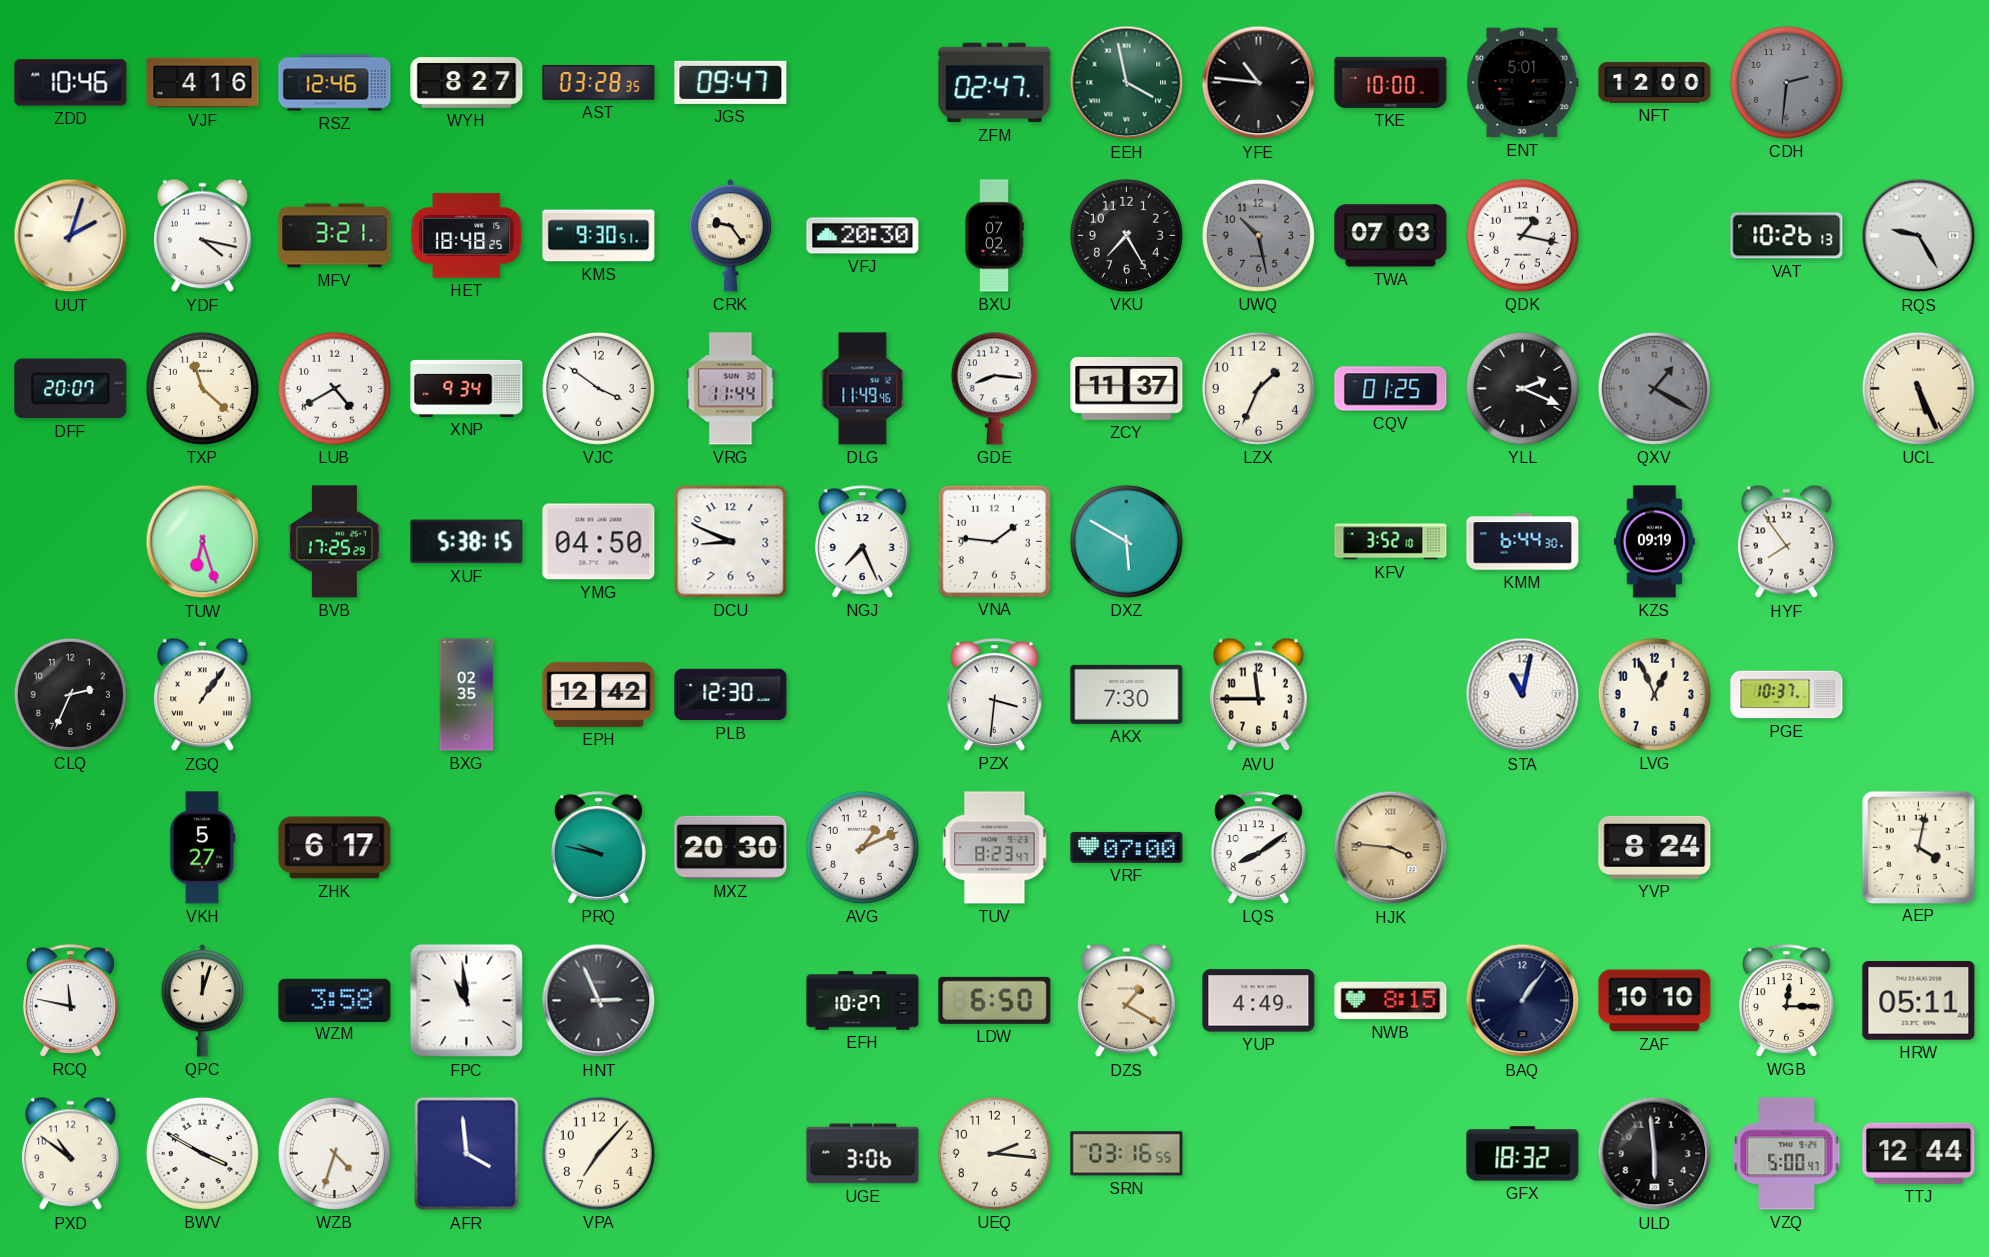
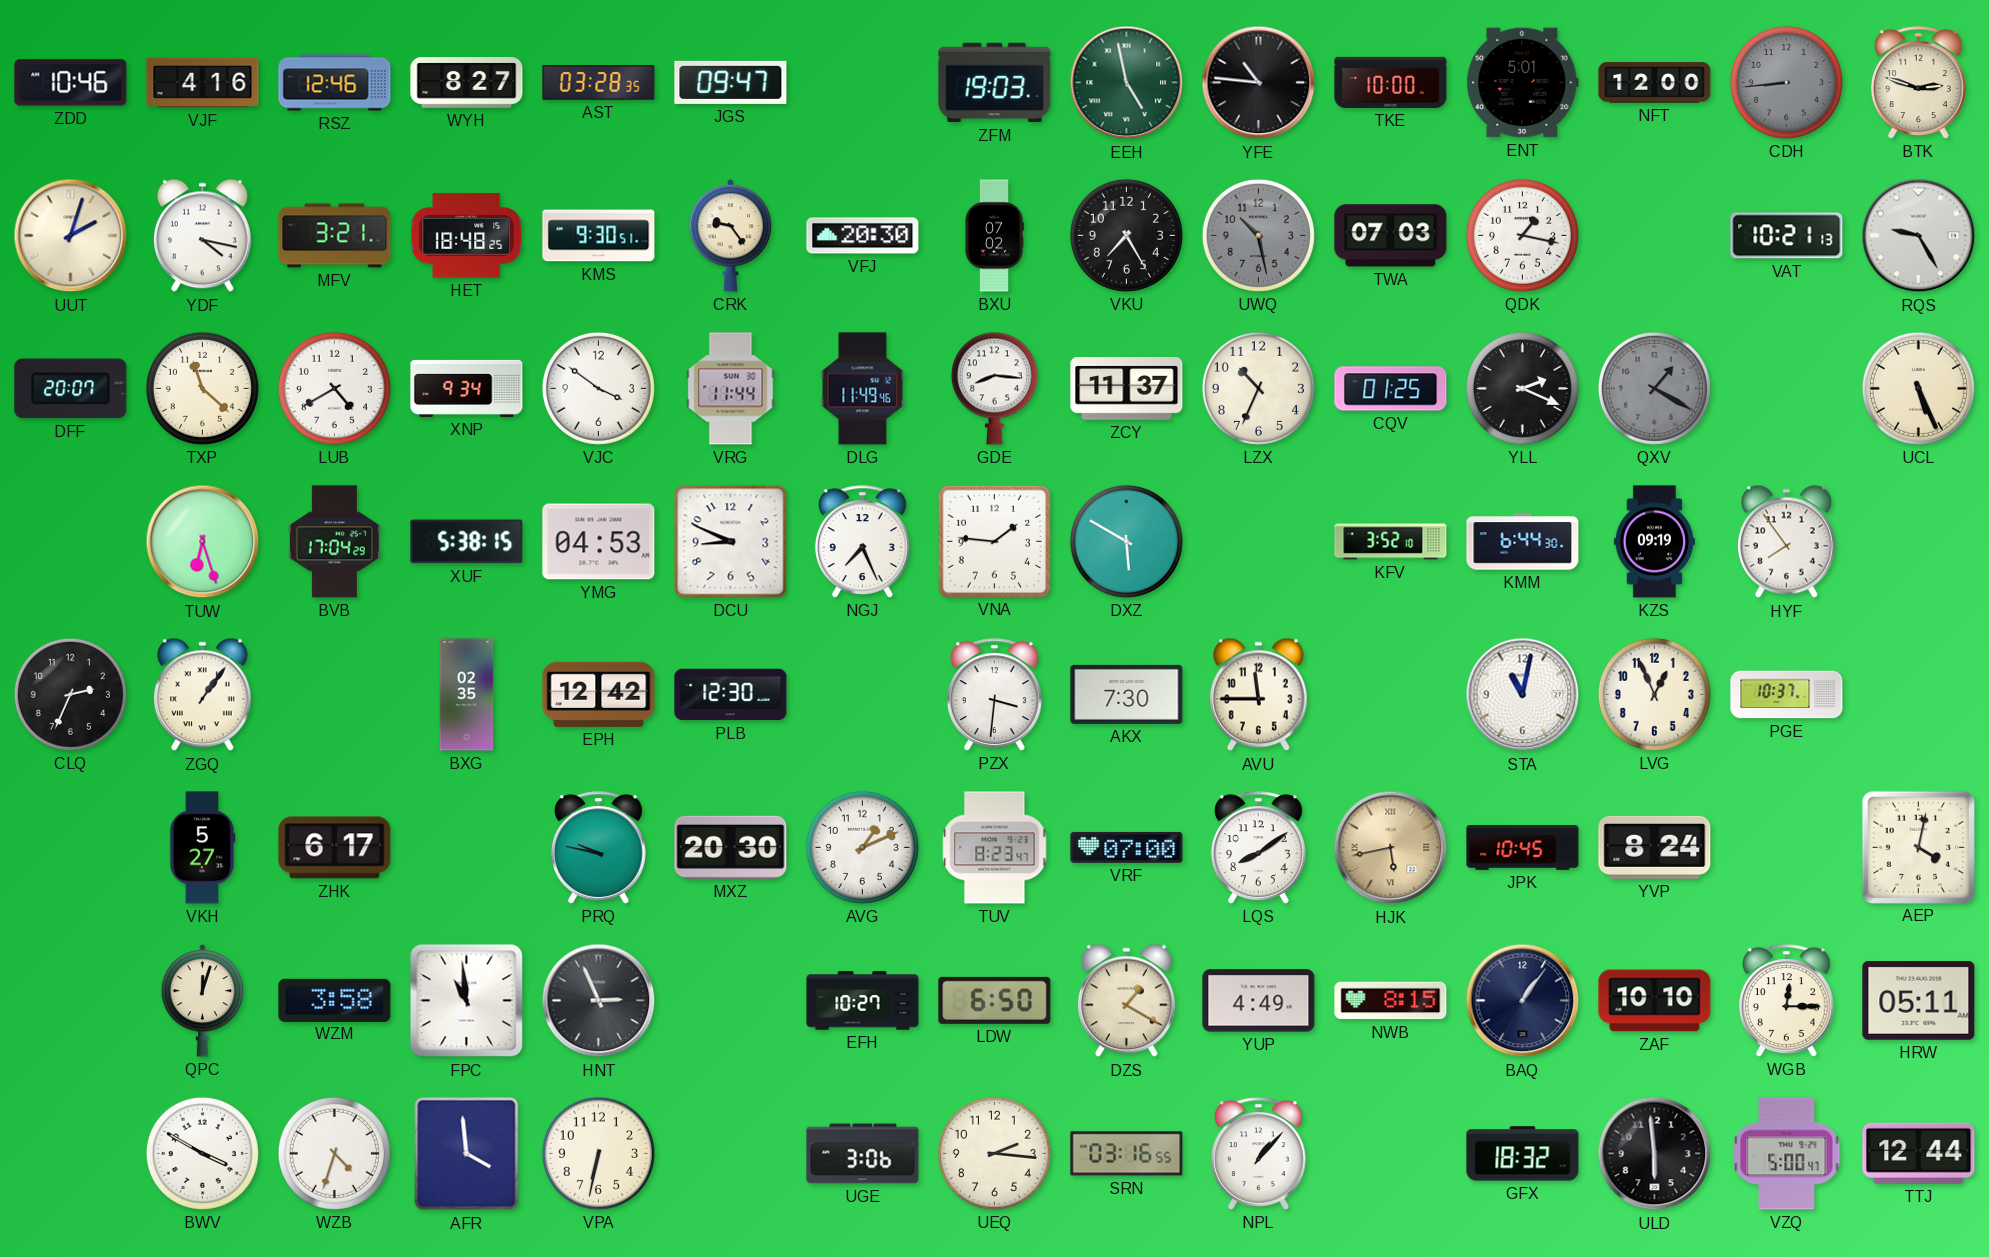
ZFM: 02:47 -> 19:03 (995, 83)
EEH: 3:58 -> 4:58 (1127, 83)
CDH: 2:31 -> 8:44 (1786, 82)
BTK: none -> 2:48 (1918, 83)
VAT: 10:26 -> 10:21 (1787, 236)
LZX: 1:34 -> 10:34 (1258, 388)
BVB: 17:25 -> 17:04 (334, 542)
YMG: 04:50 -> 04:53 (599, 542)
HJK: 3:46 -> 5:43 (1391, 848)
JPK: none -> 10:45 (1523, 848)
RCQ: 11:47 -> none (70, 1001)
PXD: 10:51 -> none (70, 1154)
VPA: 7:07 -> 6:32 (598, 1153)
NPL: none -> 1:07 (1258, 1154)
